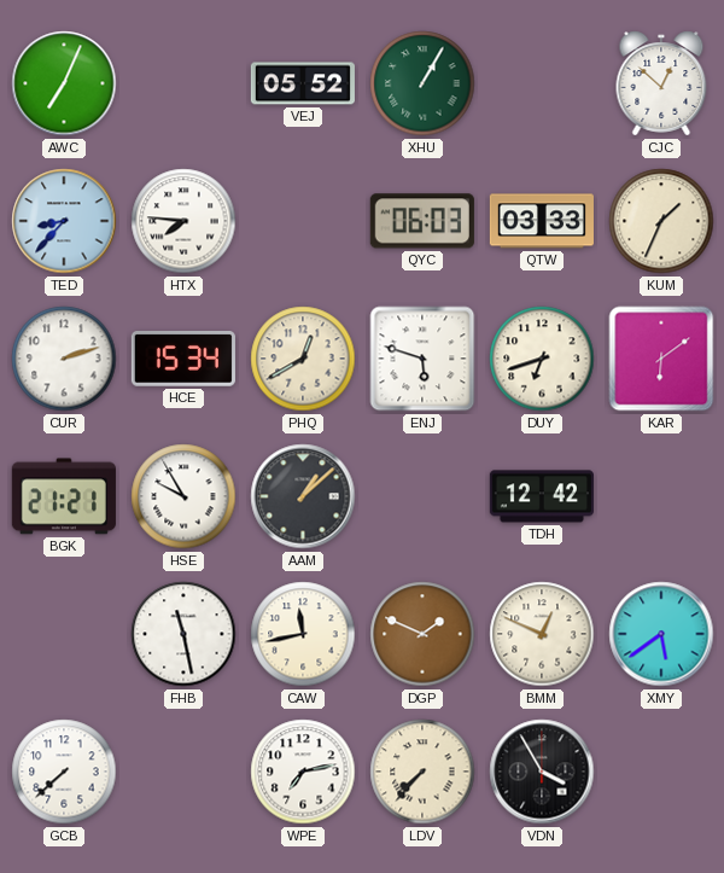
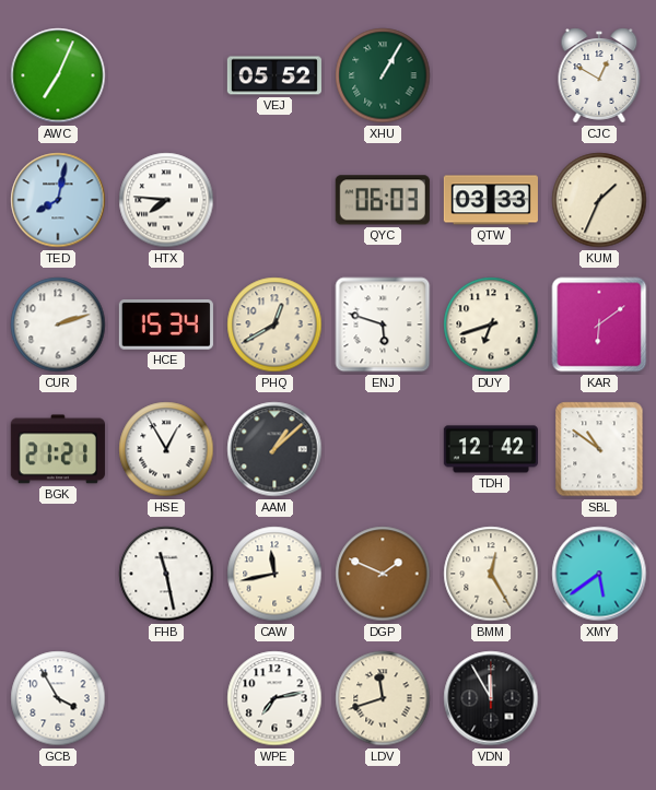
CJC: 12:52 -> 12:50 (599, 75)
TED: 8:37 -> 8:02 (58, 200)
HSE: 9:55 -> 12:55 (166, 449)
SBL: none -> 10:51 (599, 449)
BMM: 12:49 -> 12:25 (491, 574)
GCB: 7:38 -> 3:55 (58, 698)
LDV: 7:37 -> 11:42 (383, 698)
VDN: 3:55 -> 11:55 (491, 698)
